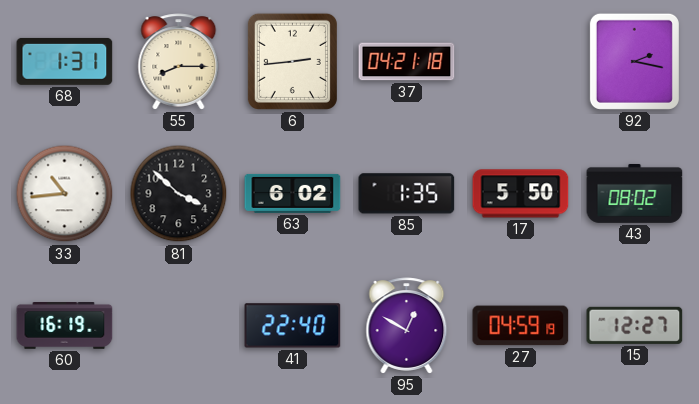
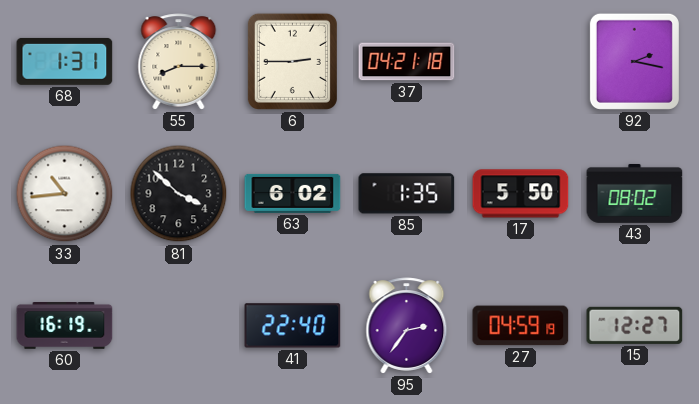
6: 2:44 -> 2:45 (292, 61)
95: 12:50 -> 2:36 (407, 326)
